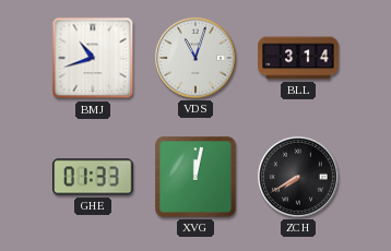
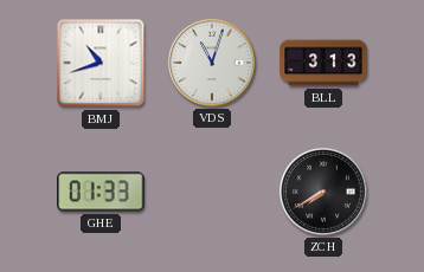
BLL: 3:14 -> 3:13 (323, 63)
XVG: 12:02 -> none (195, 177)
